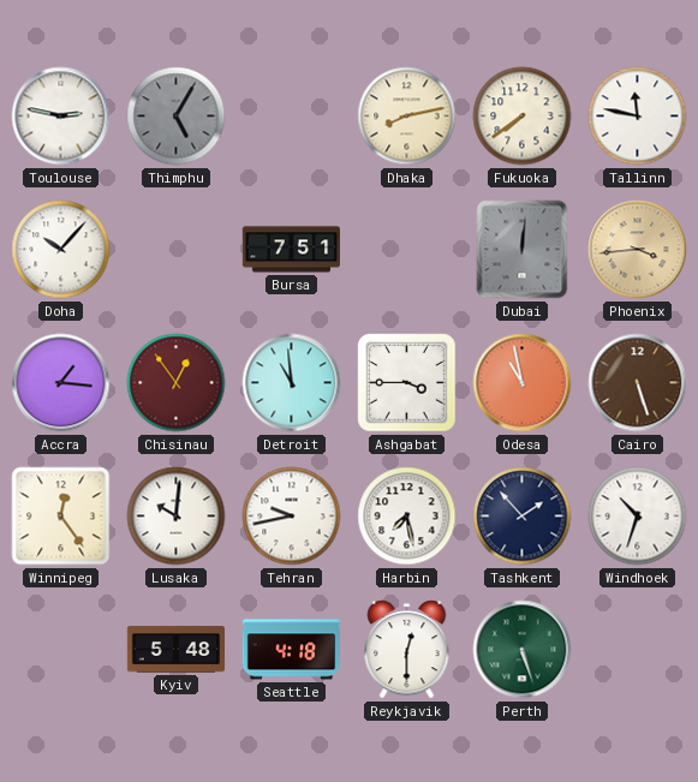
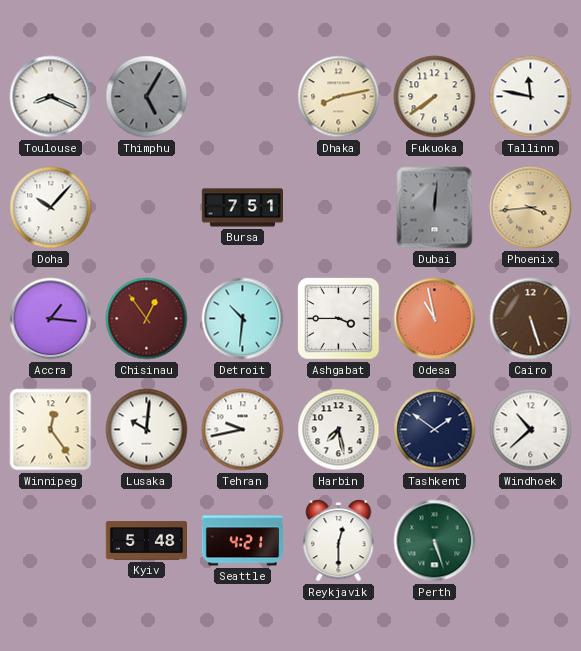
Toulouse: 2:47 -> 8:19 (51, 97)
Detroit: 10:59 -> 10:31 (243, 319)
Tashkent: 1:53 -> 1:51 (435, 430)
Windhoek: 10:33 -> 10:38 (531, 430)
Seattle: 4:18 -> 4:21 (242, 541)
